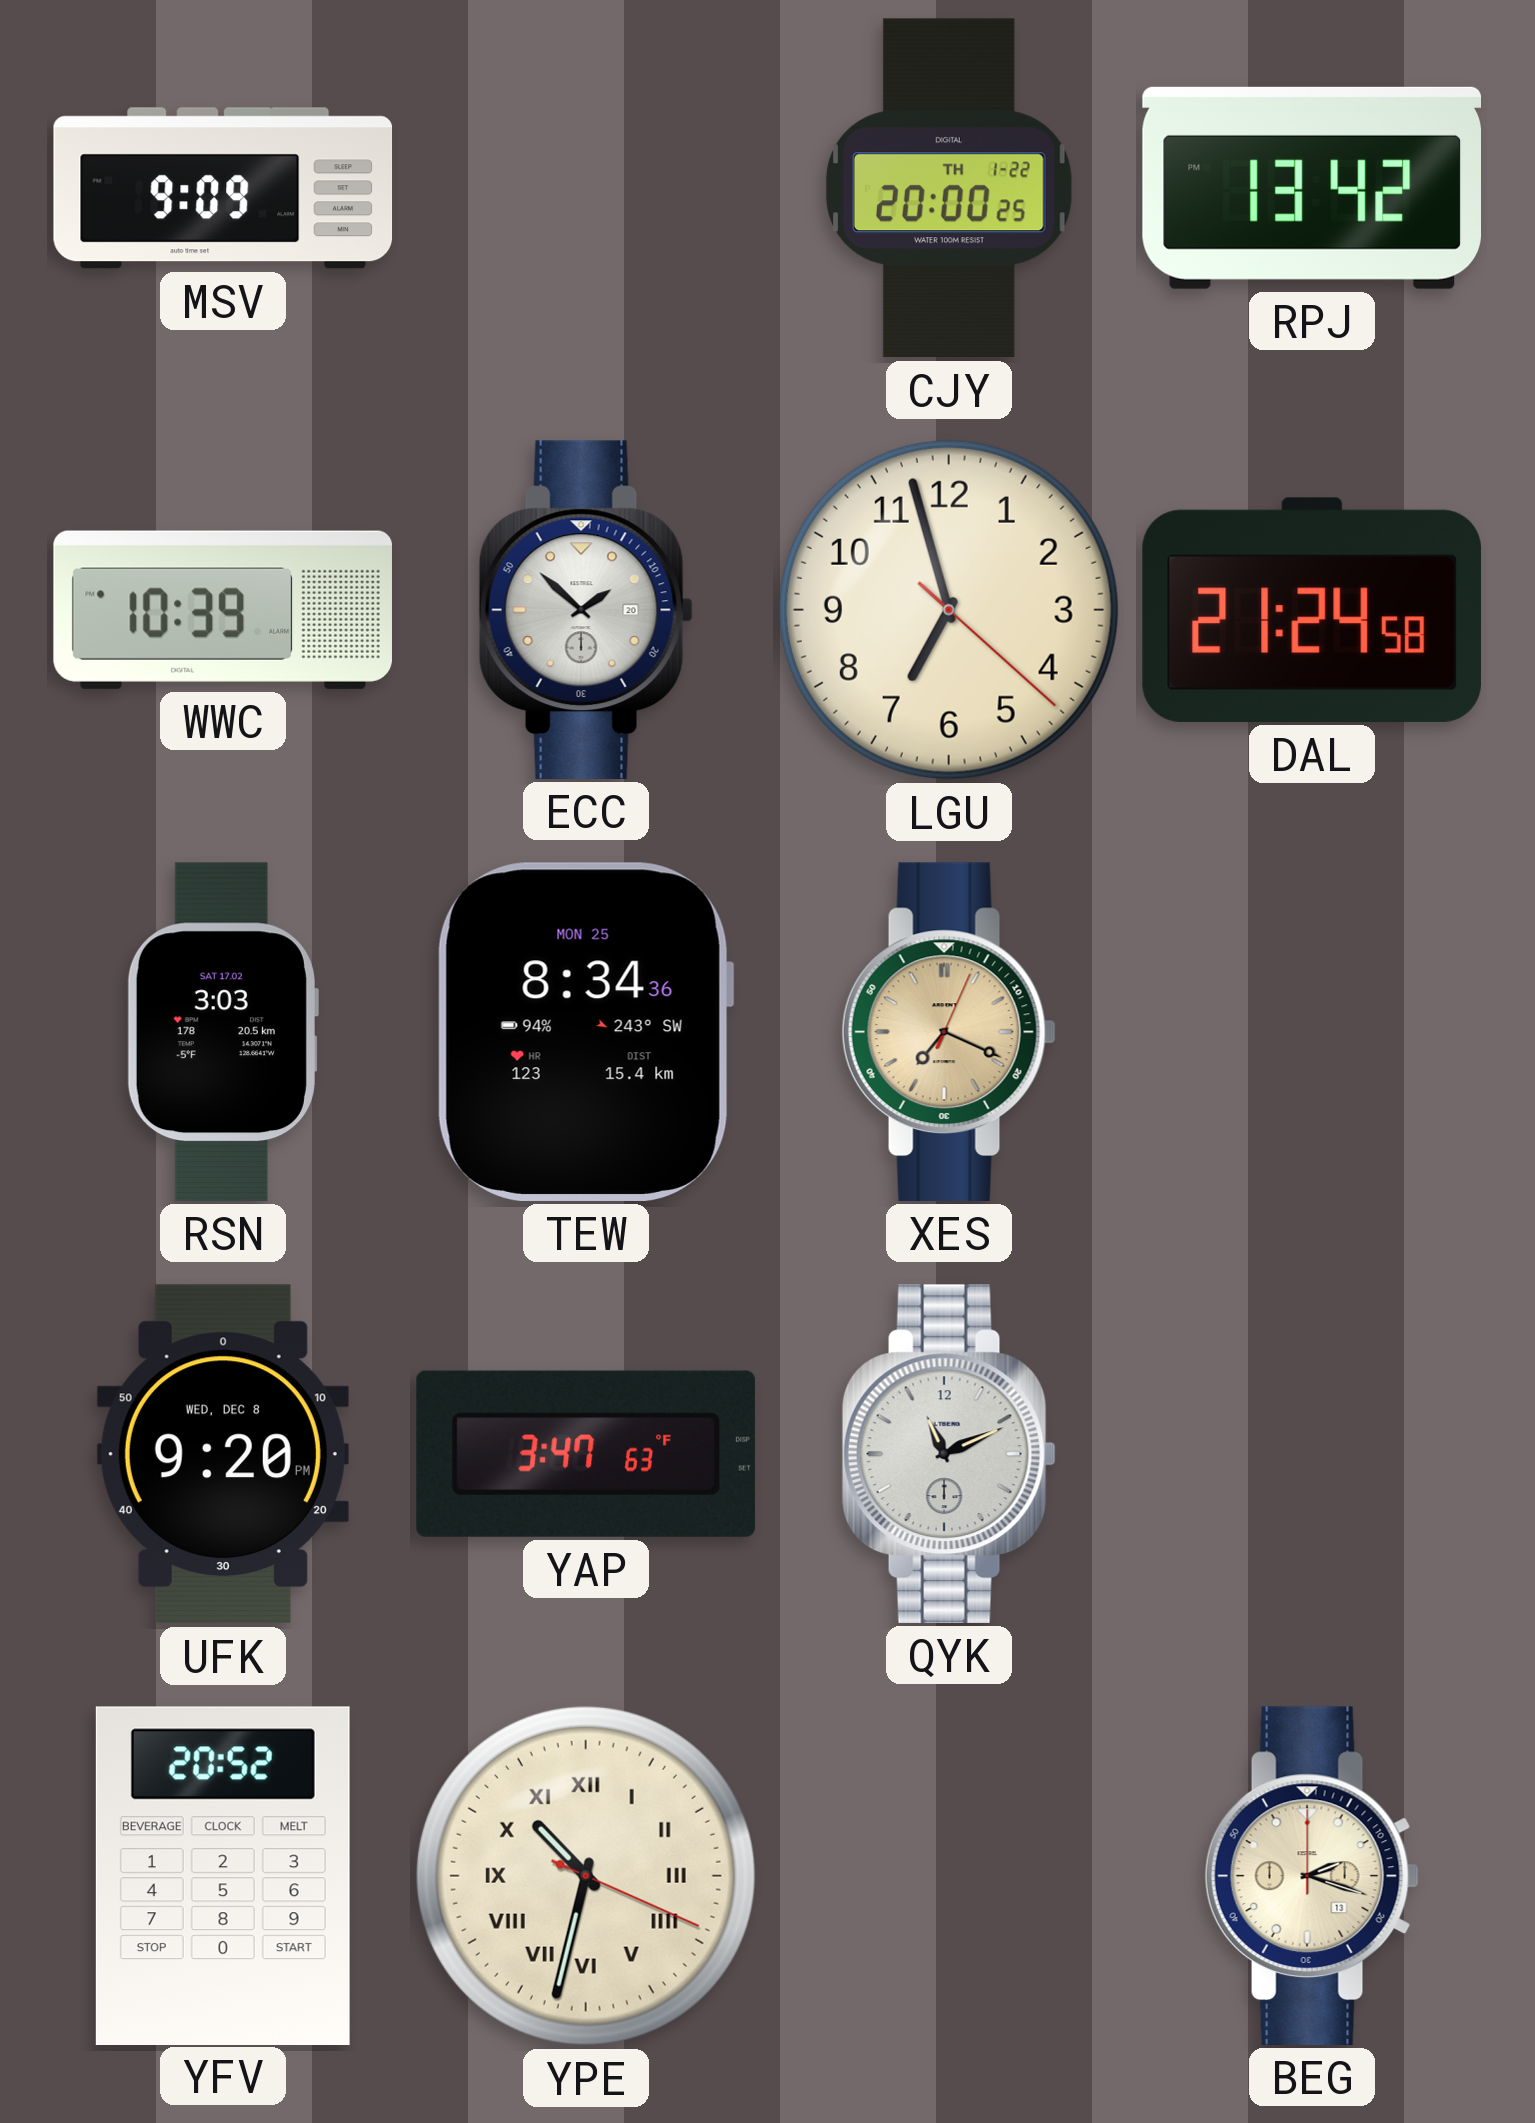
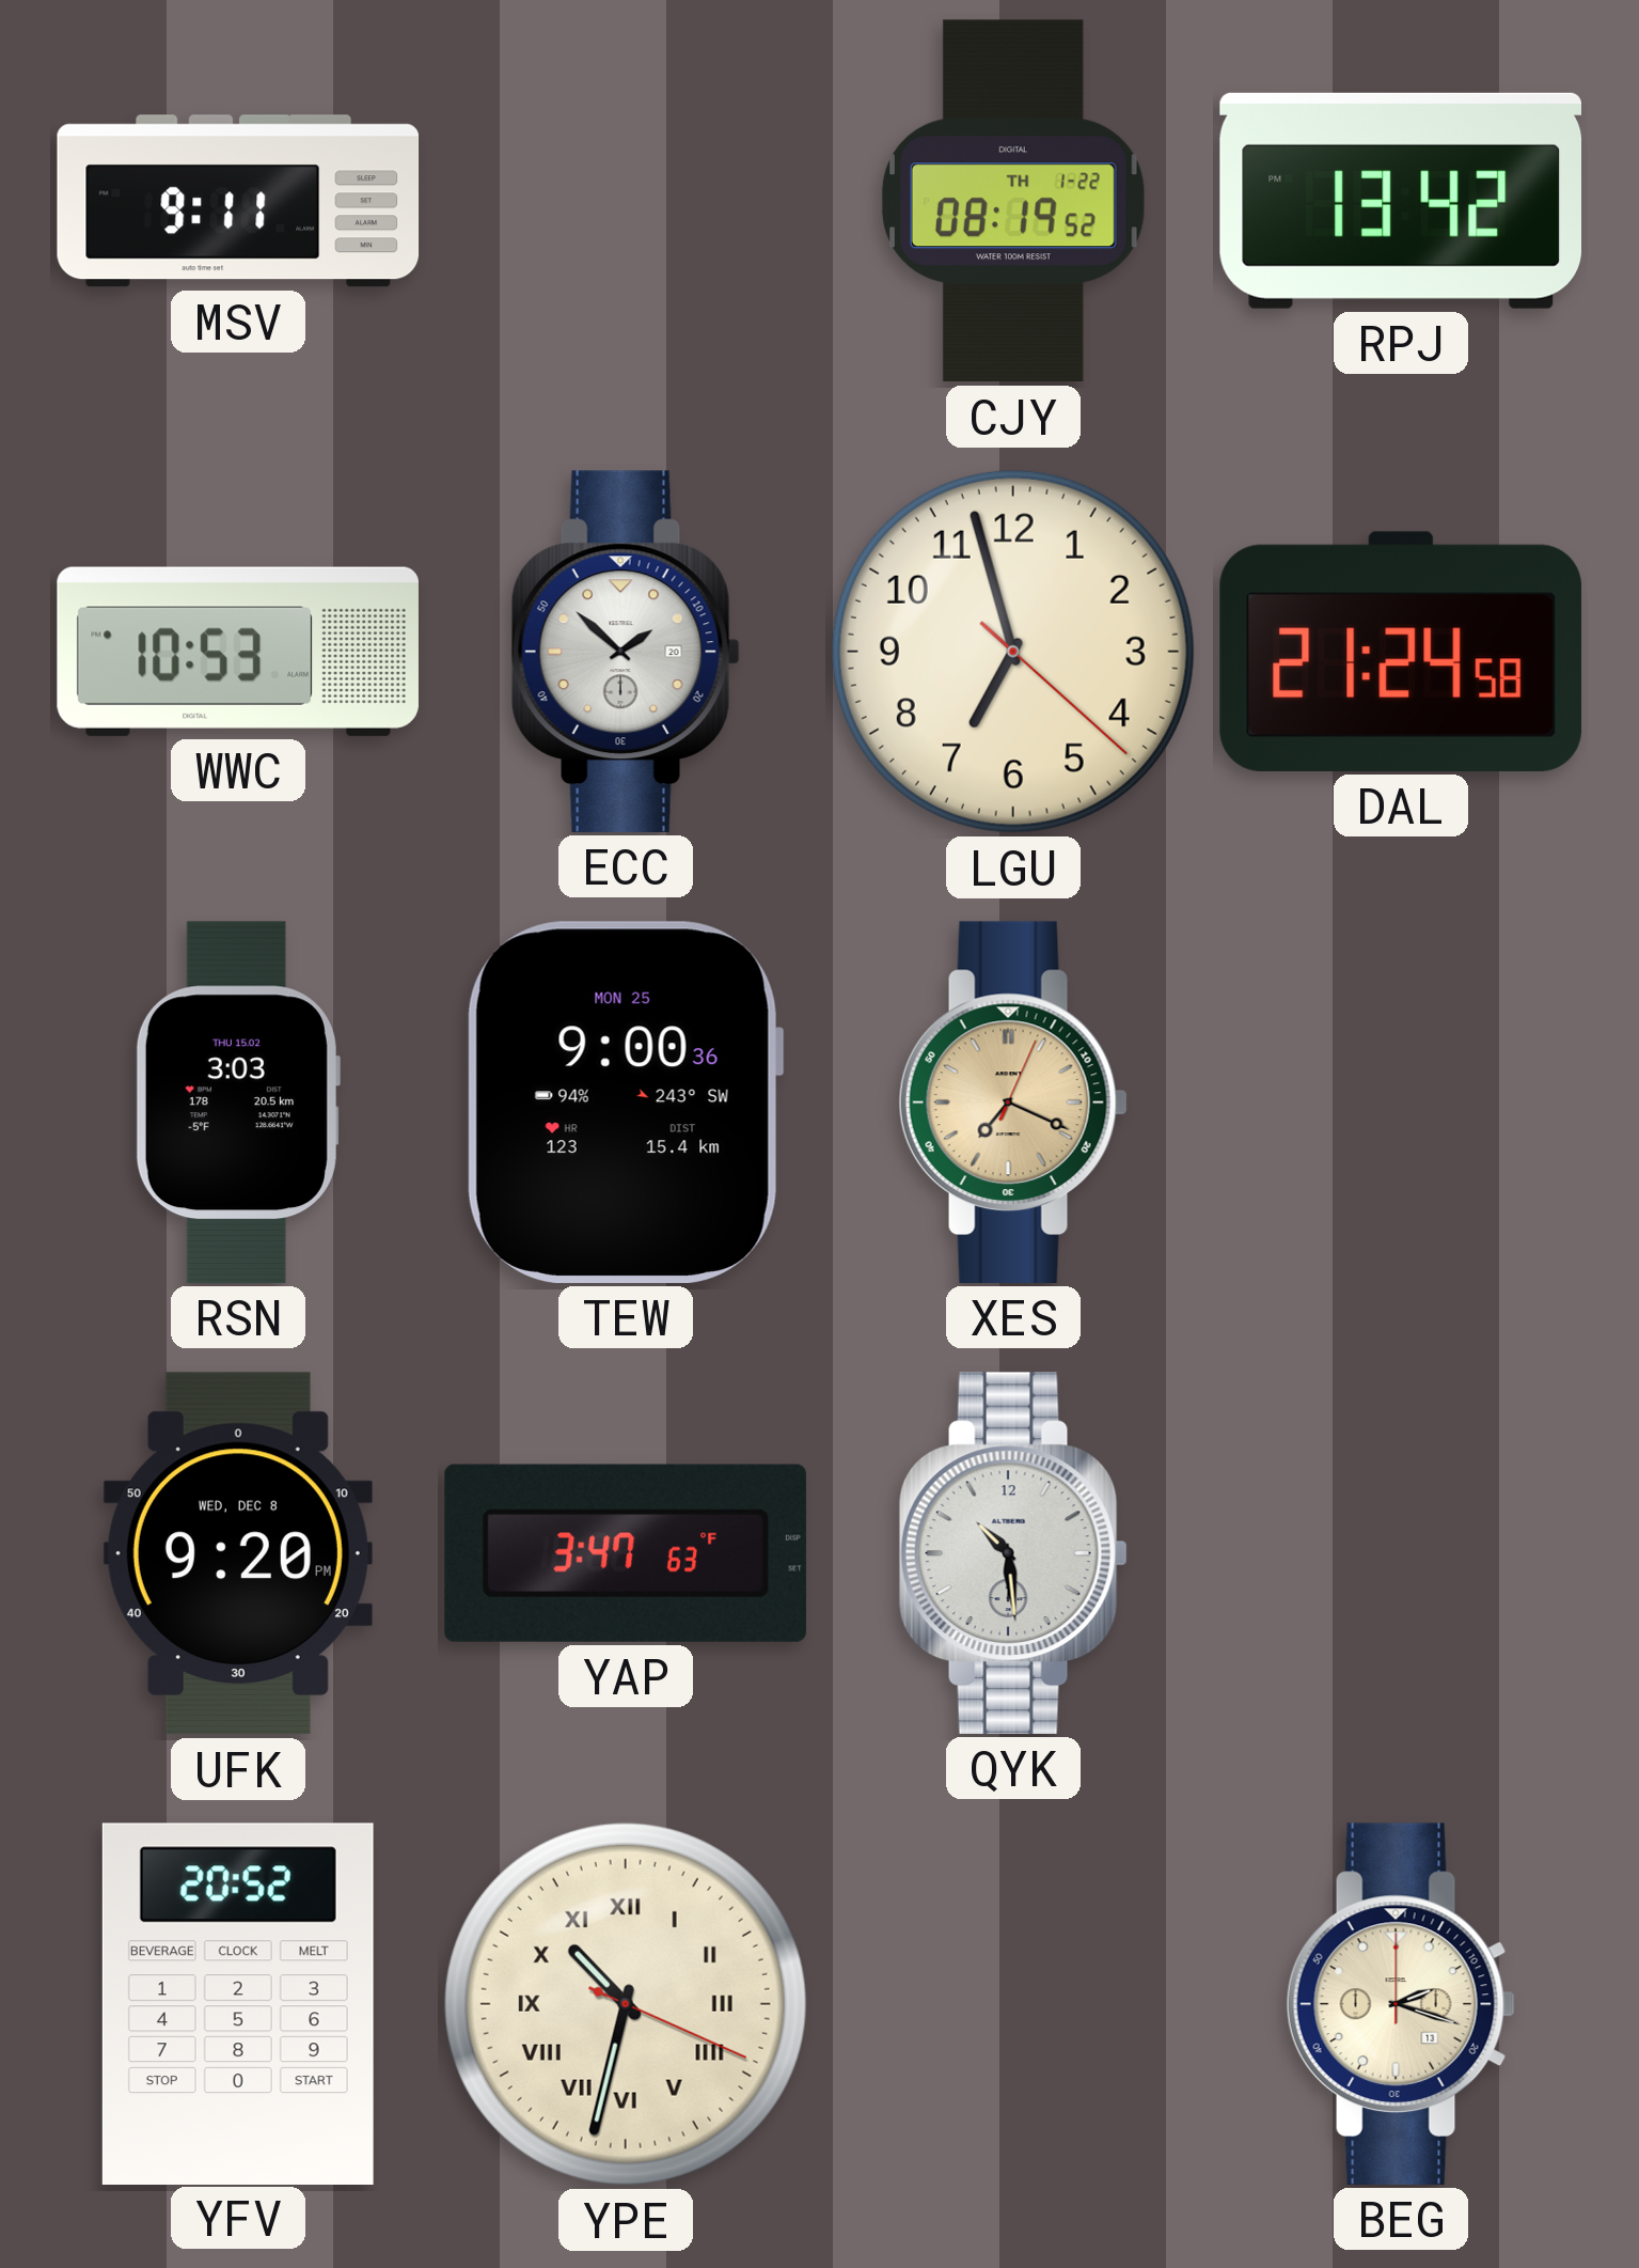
MSV: 9:09 -> 9:11 (238, 201)
CJY: 20:00 -> 08:19 (1013, 201)
WWC: 10:39 -> 10:53 (238, 652)
RSN date: SAT 17.02 -> THU 15.02 (237, 1102)
TEW: 8:34 -> 9:00 (626, 1102)
QYK: 11:11 -> 10:29 (1013, 1553)
